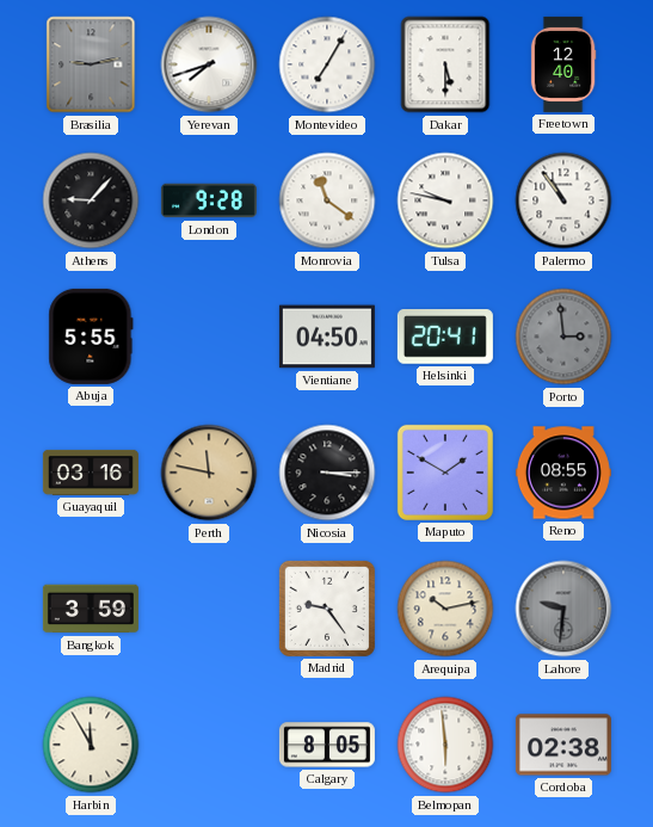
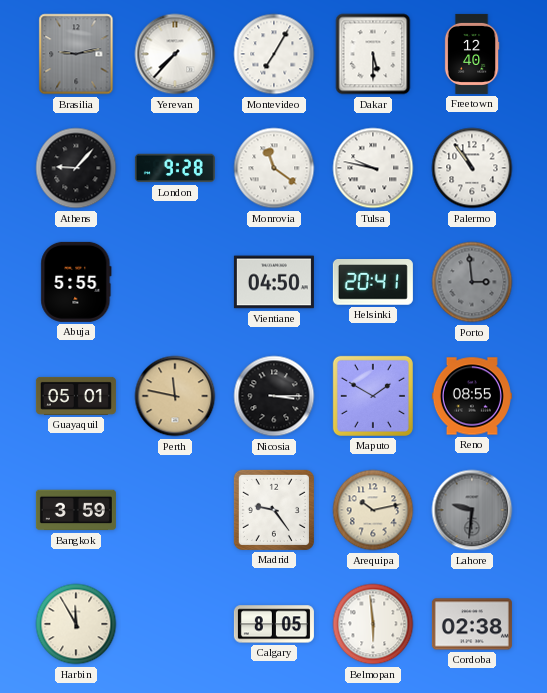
Yerevan: 7:42 -> 7:37 (175, 54)
Guayaquil: 03:16 -> 05:01 (76, 396)
